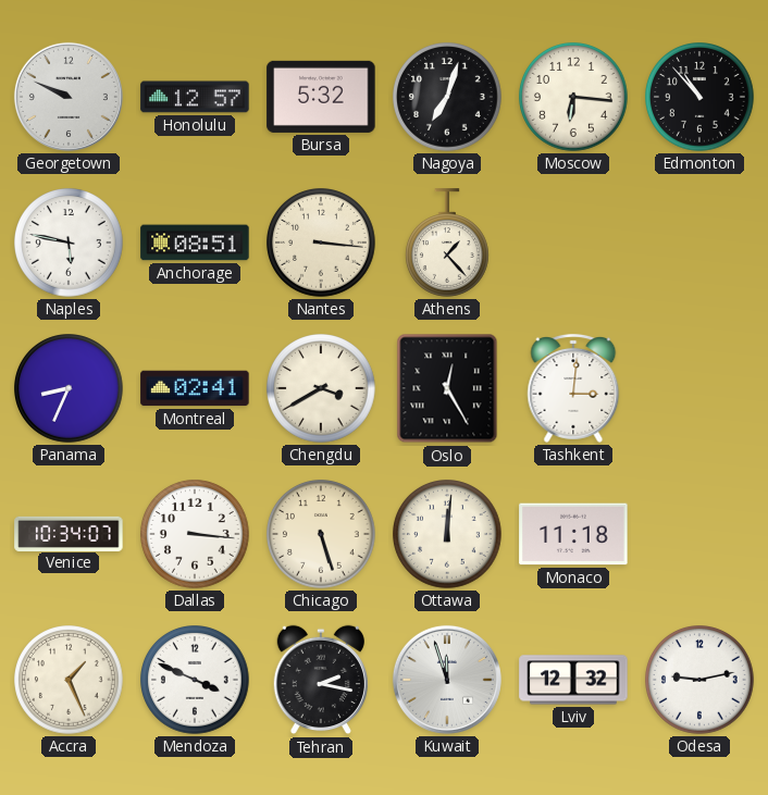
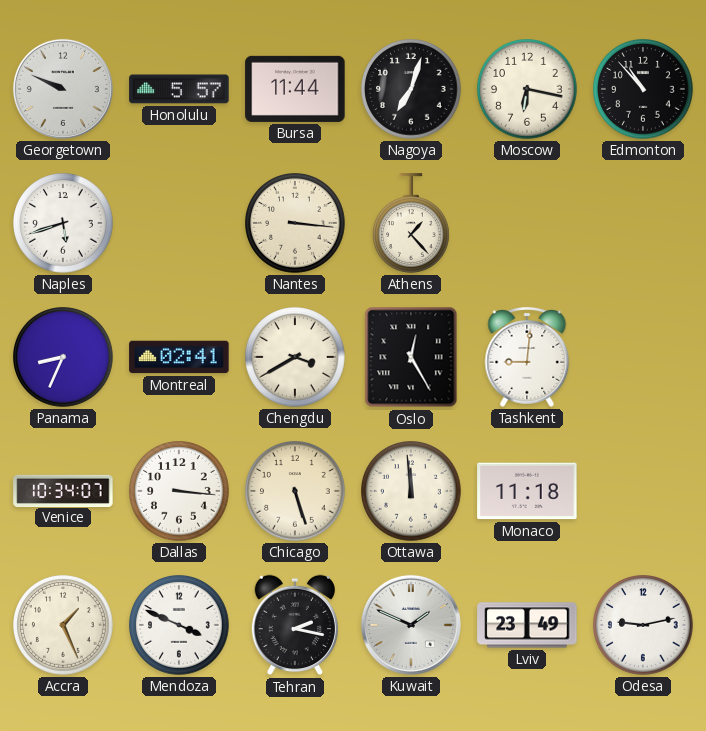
Honolulu: 12:57 -> 5:57 (179, 89)
Bursa: 5:32 -> 11:44 (295, 89)
Moscow: 6:16 -> 6:17 (528, 90)
Naples: 5:47 -> 5:42 (64, 224)
Anchorage: 08:51 -> none (195, 243)
Tashkent: 3:01 -> 9:01 (527, 357)
Ottawa: 12:01 -> 11:59 (412, 492)
Kuwait: 11:57 -> 1:49 (411, 625)
Lviv: 12:32 -> 23:49 (527, 625)
